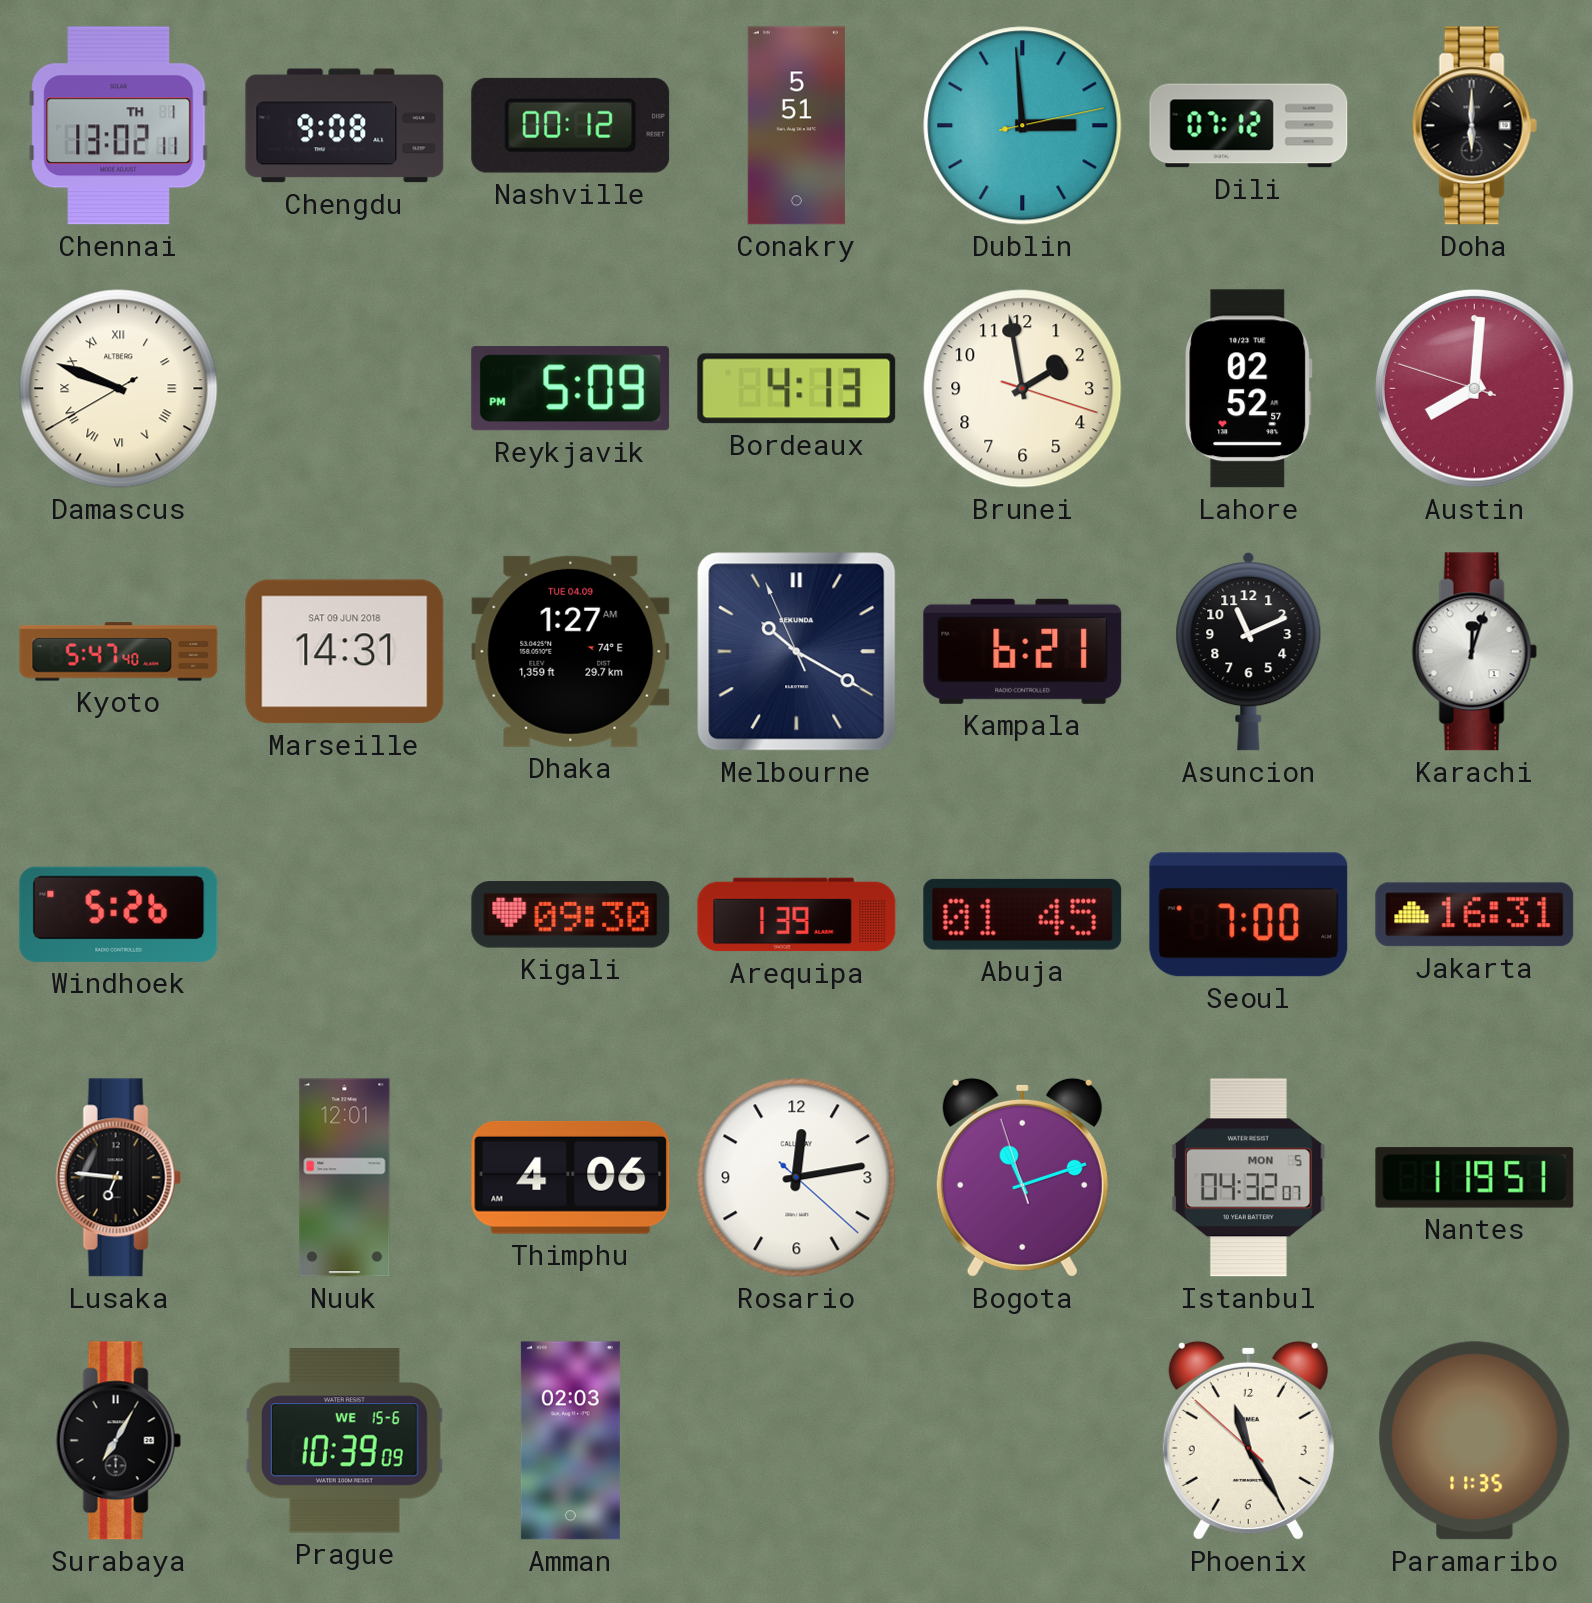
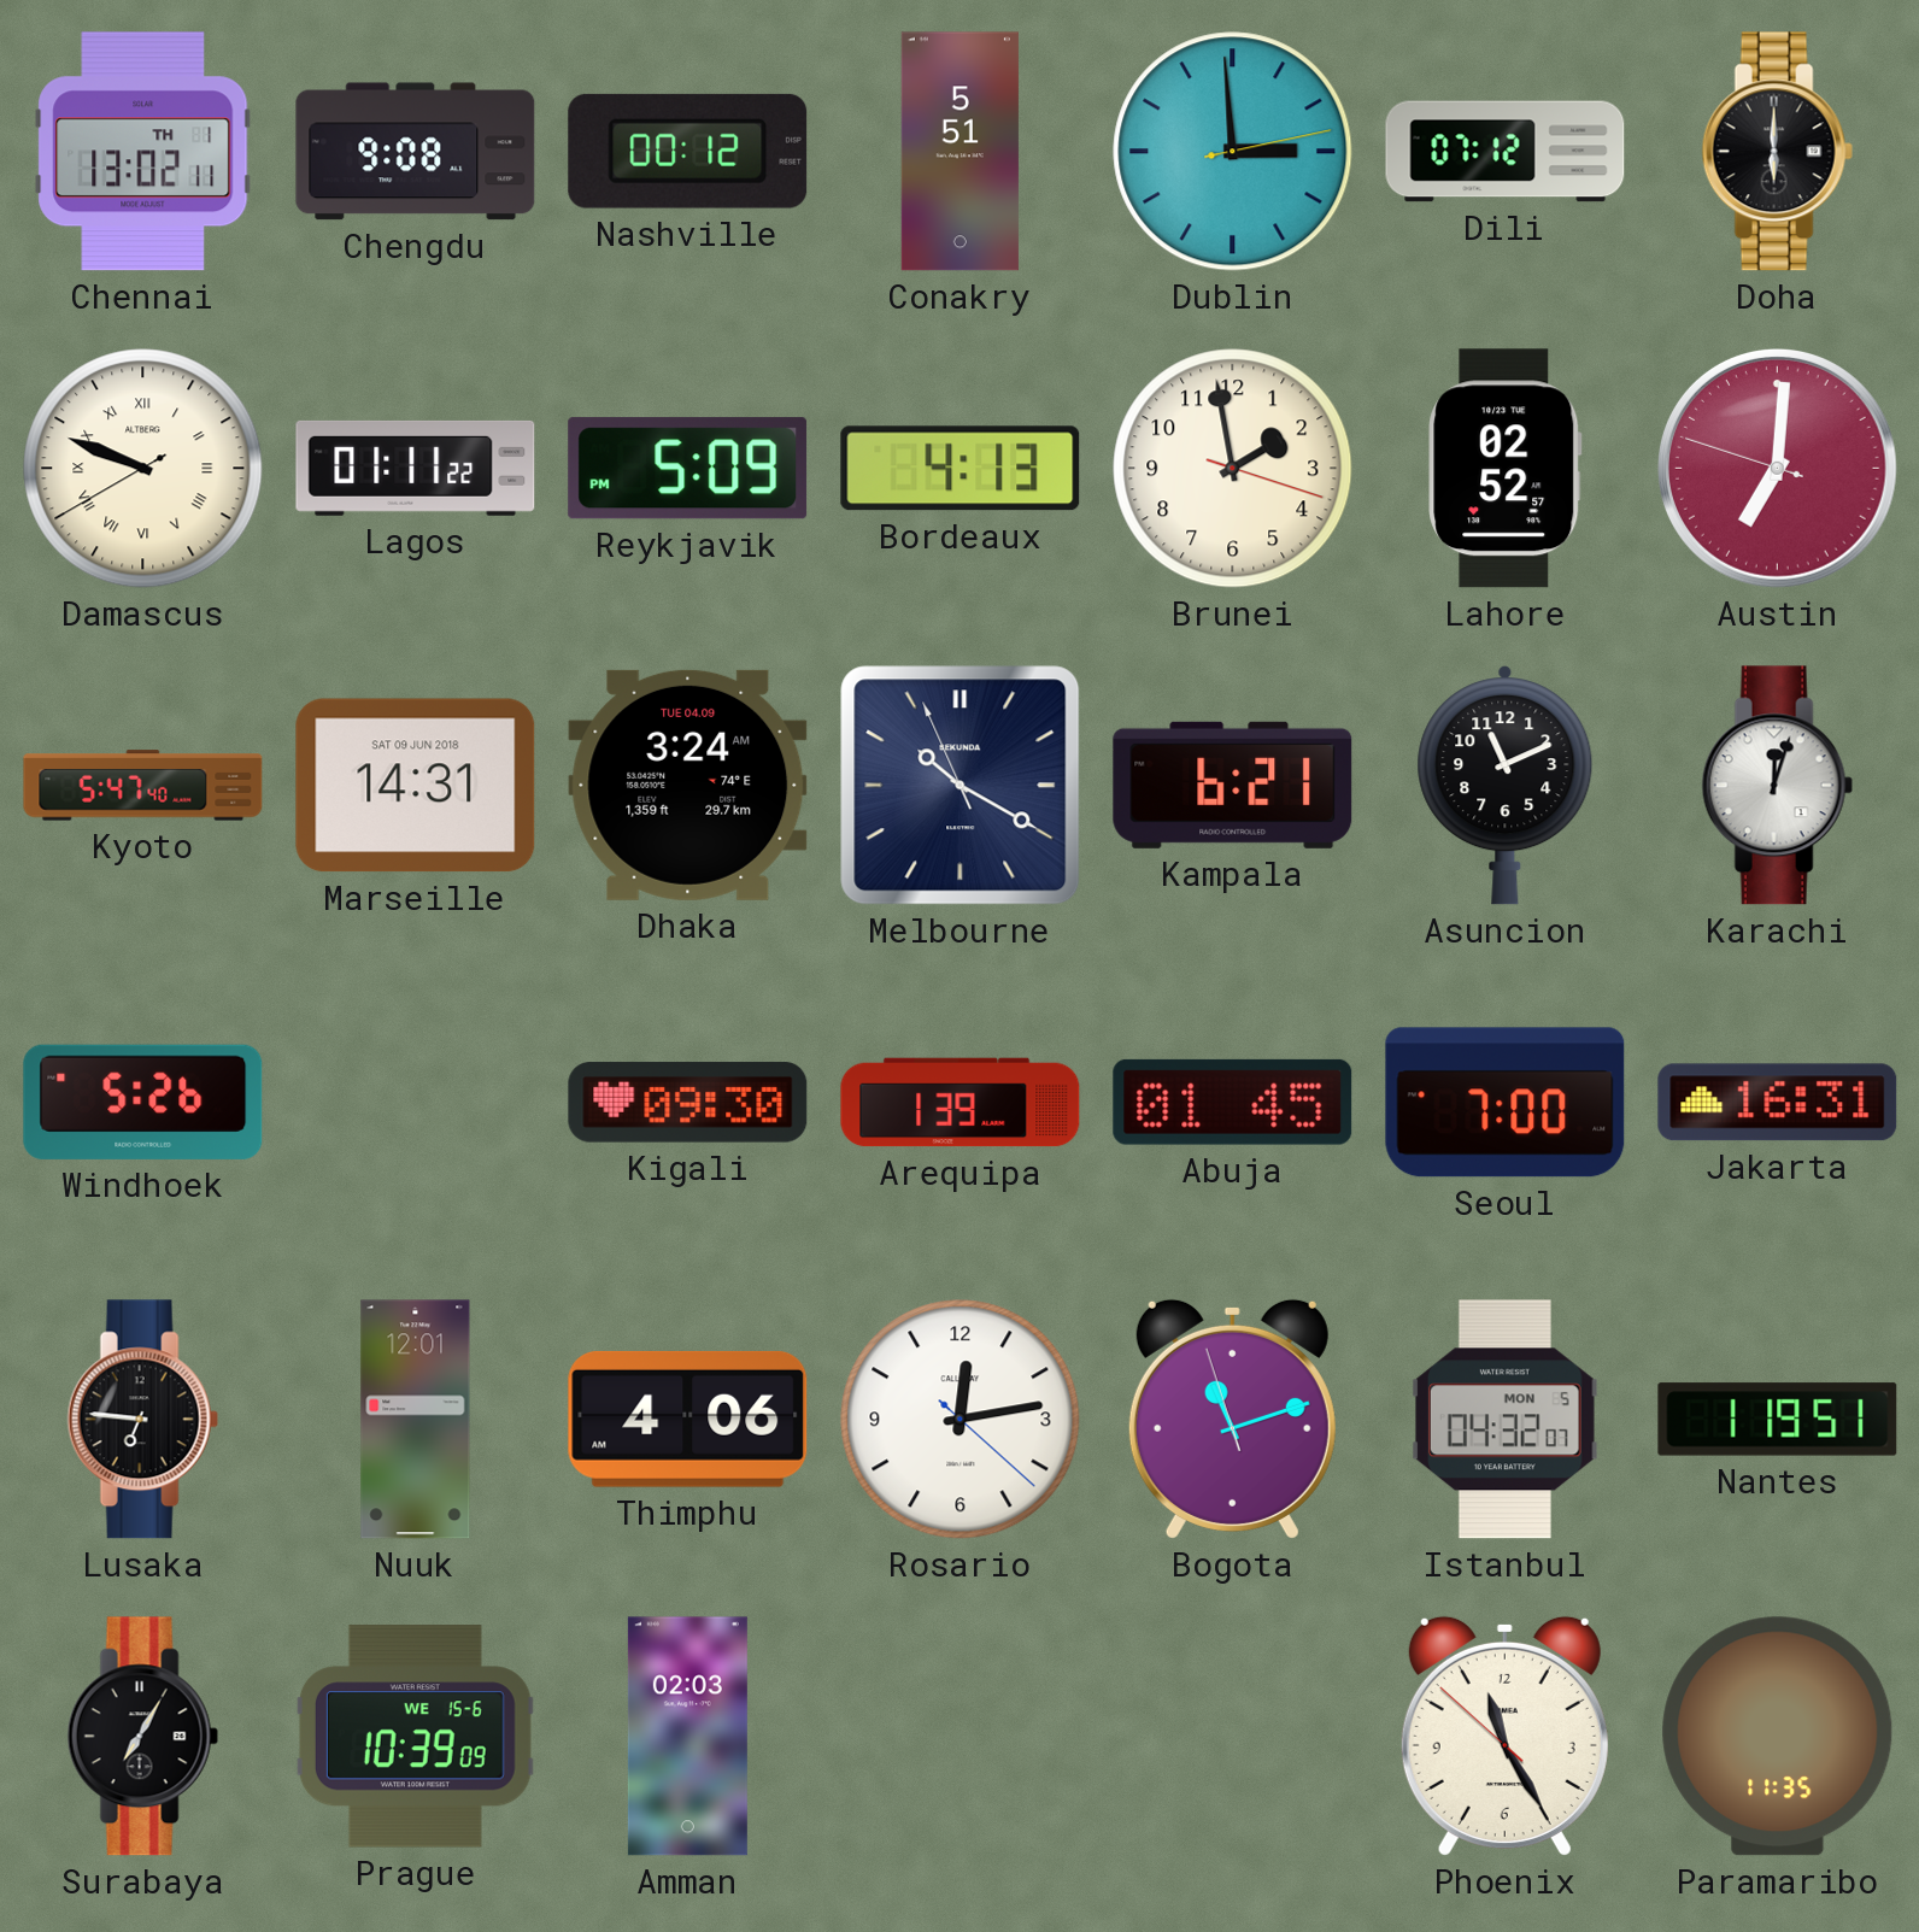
Lagos: none -> 01:11 (416, 468)
Austin: 8:00 -> 7:00 (1777, 468)
Dhaka: 1:27 -> 3:24 (688, 785)
